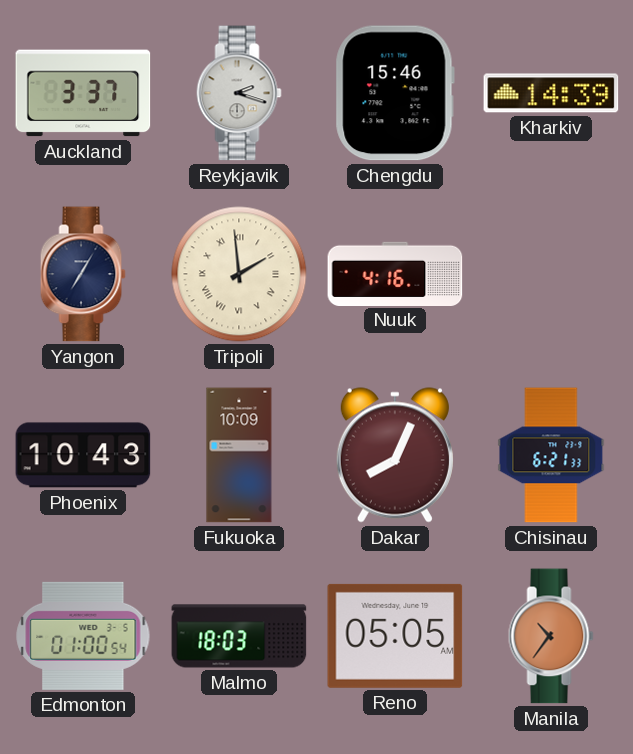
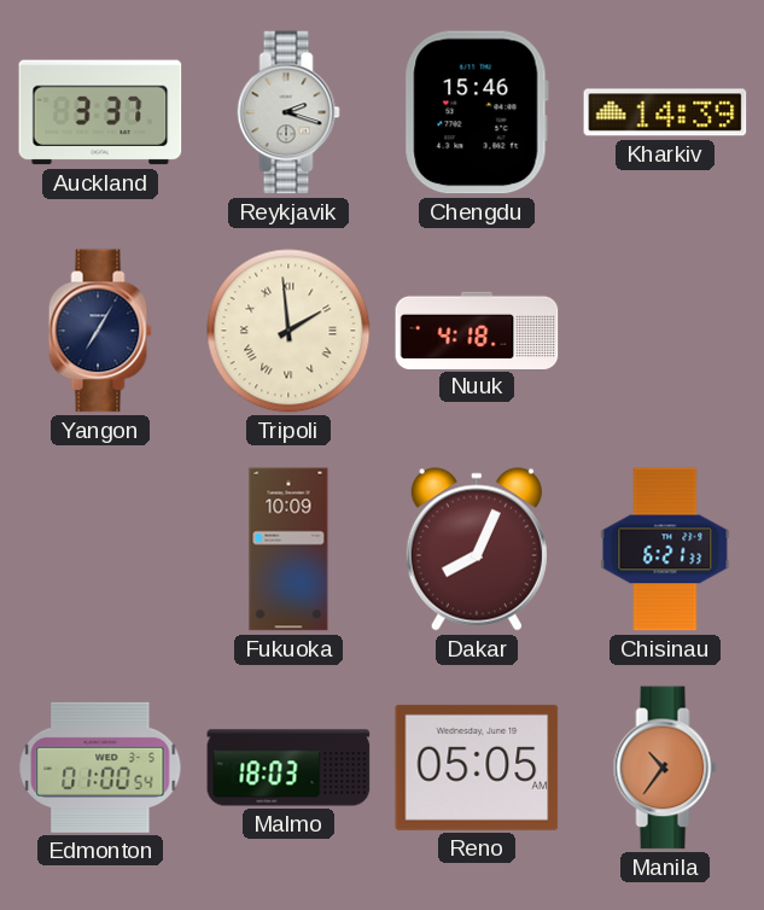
Nuuk: 4:16 -> 4:18 (477, 329)
Phoenix: 10:43 -> none (83, 455)
